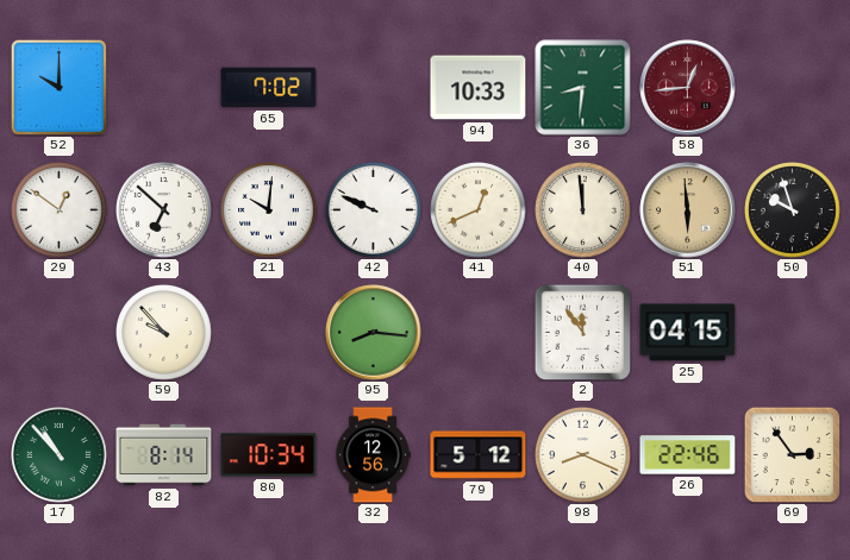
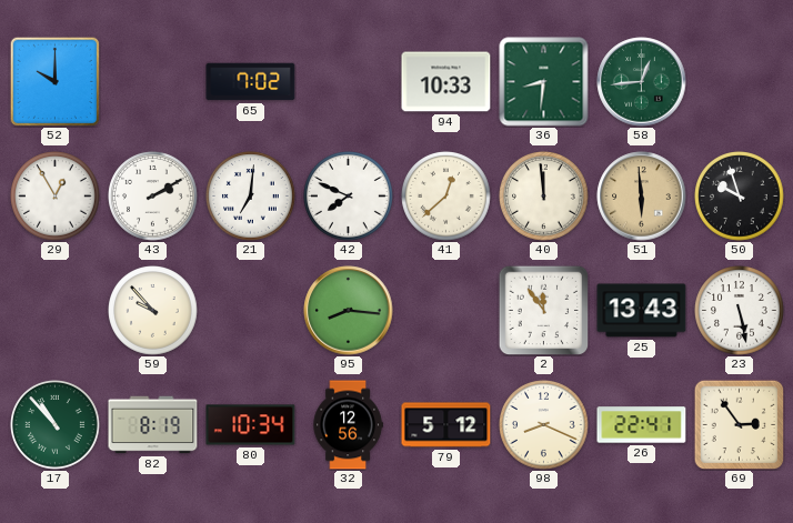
58 dial: burgundy -> green (642, 82)
29: 12:51 -> 12:55 (56, 197)
43: 6:52 -> 2:10 (153, 197)
21: 10:01 -> 7:01 (251, 197)
42: 9:49 -> 7:49 (349, 197)
41: 12:41 -> 12:38 (446, 197)
25: 04:15 -> 13:43 (642, 311)
23: none -> 5:28 (740, 311)
82: 8:14 -> 8:19 (153, 425)
26: 22:46 -> 22:41 (642, 425)
